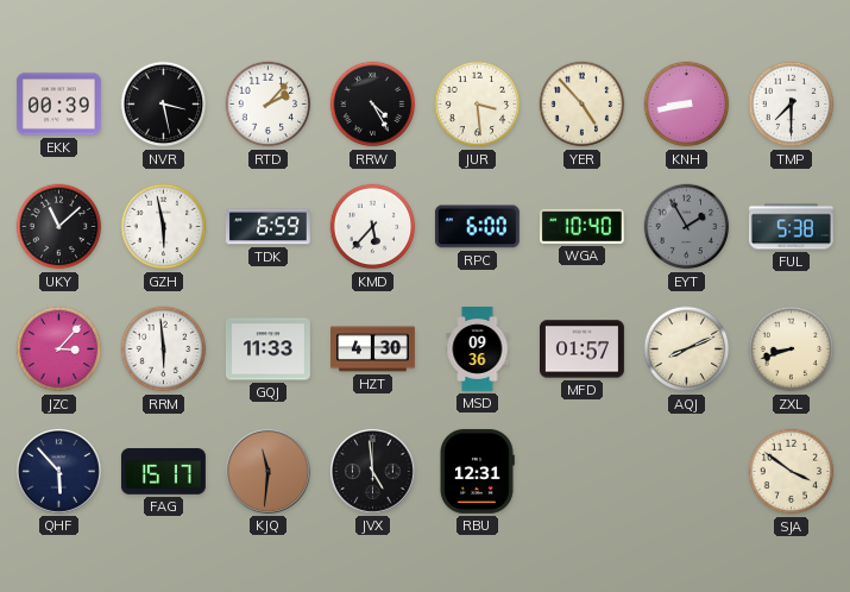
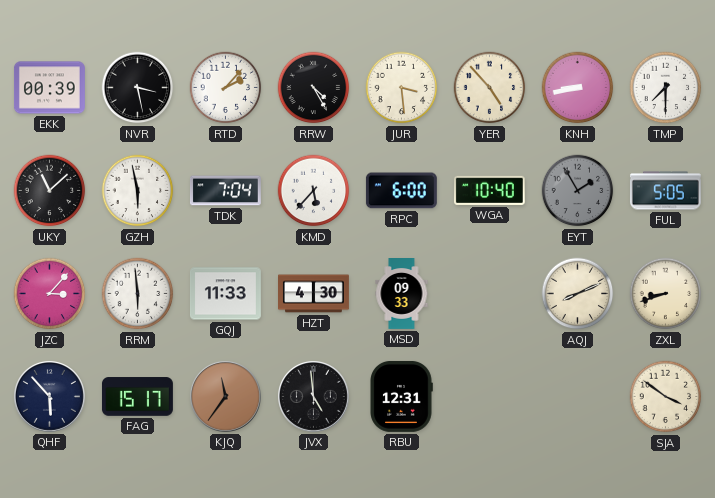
TDK: 6:59 -> 7:04 (225, 191)
FUL: 5:38 -> 5:05 (665, 191)
MSD: 09:36 -> 09:33 (402, 294)
MFD: 01:57 -> none (581, 349)
KJQ: 11:31 -> 11:36 (225, 396)
